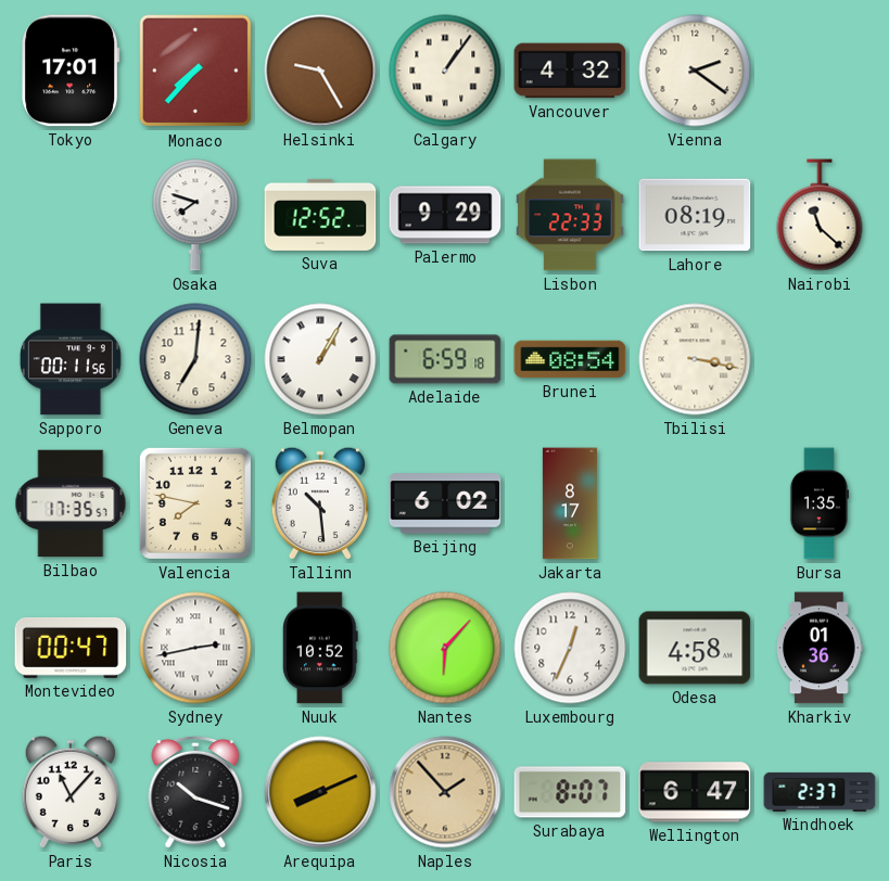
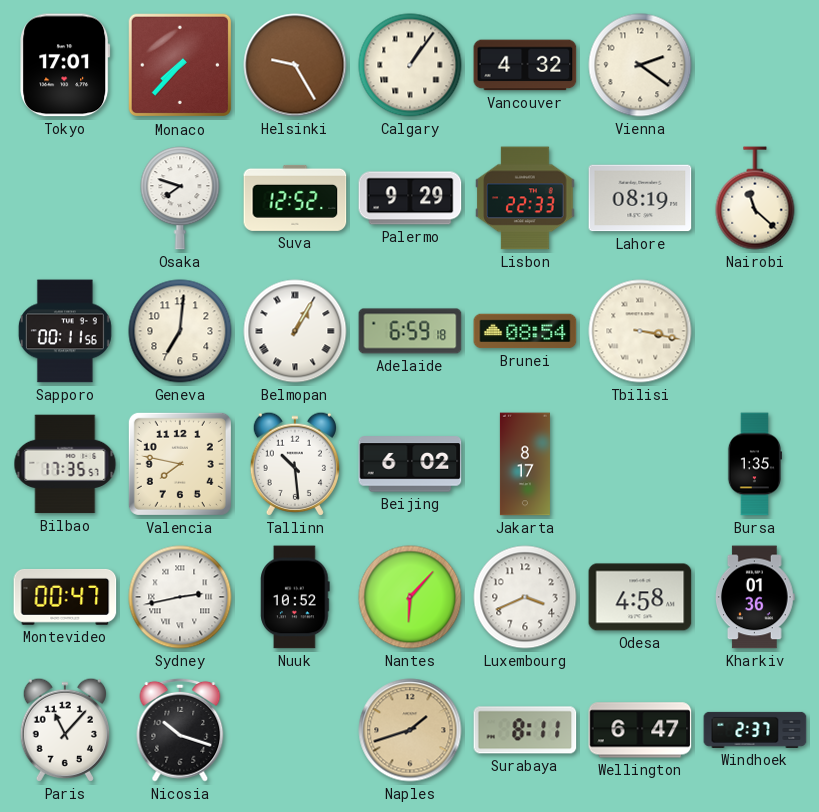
Luxembourg: 12:34 -> 3:41 (525, 597)
Arequipa: 8:11 -> none (320, 792)
Naples: 1:53 -> 1:42 (410, 730)
Surabaya: 8:07 -> 8:11 (525, 730)
